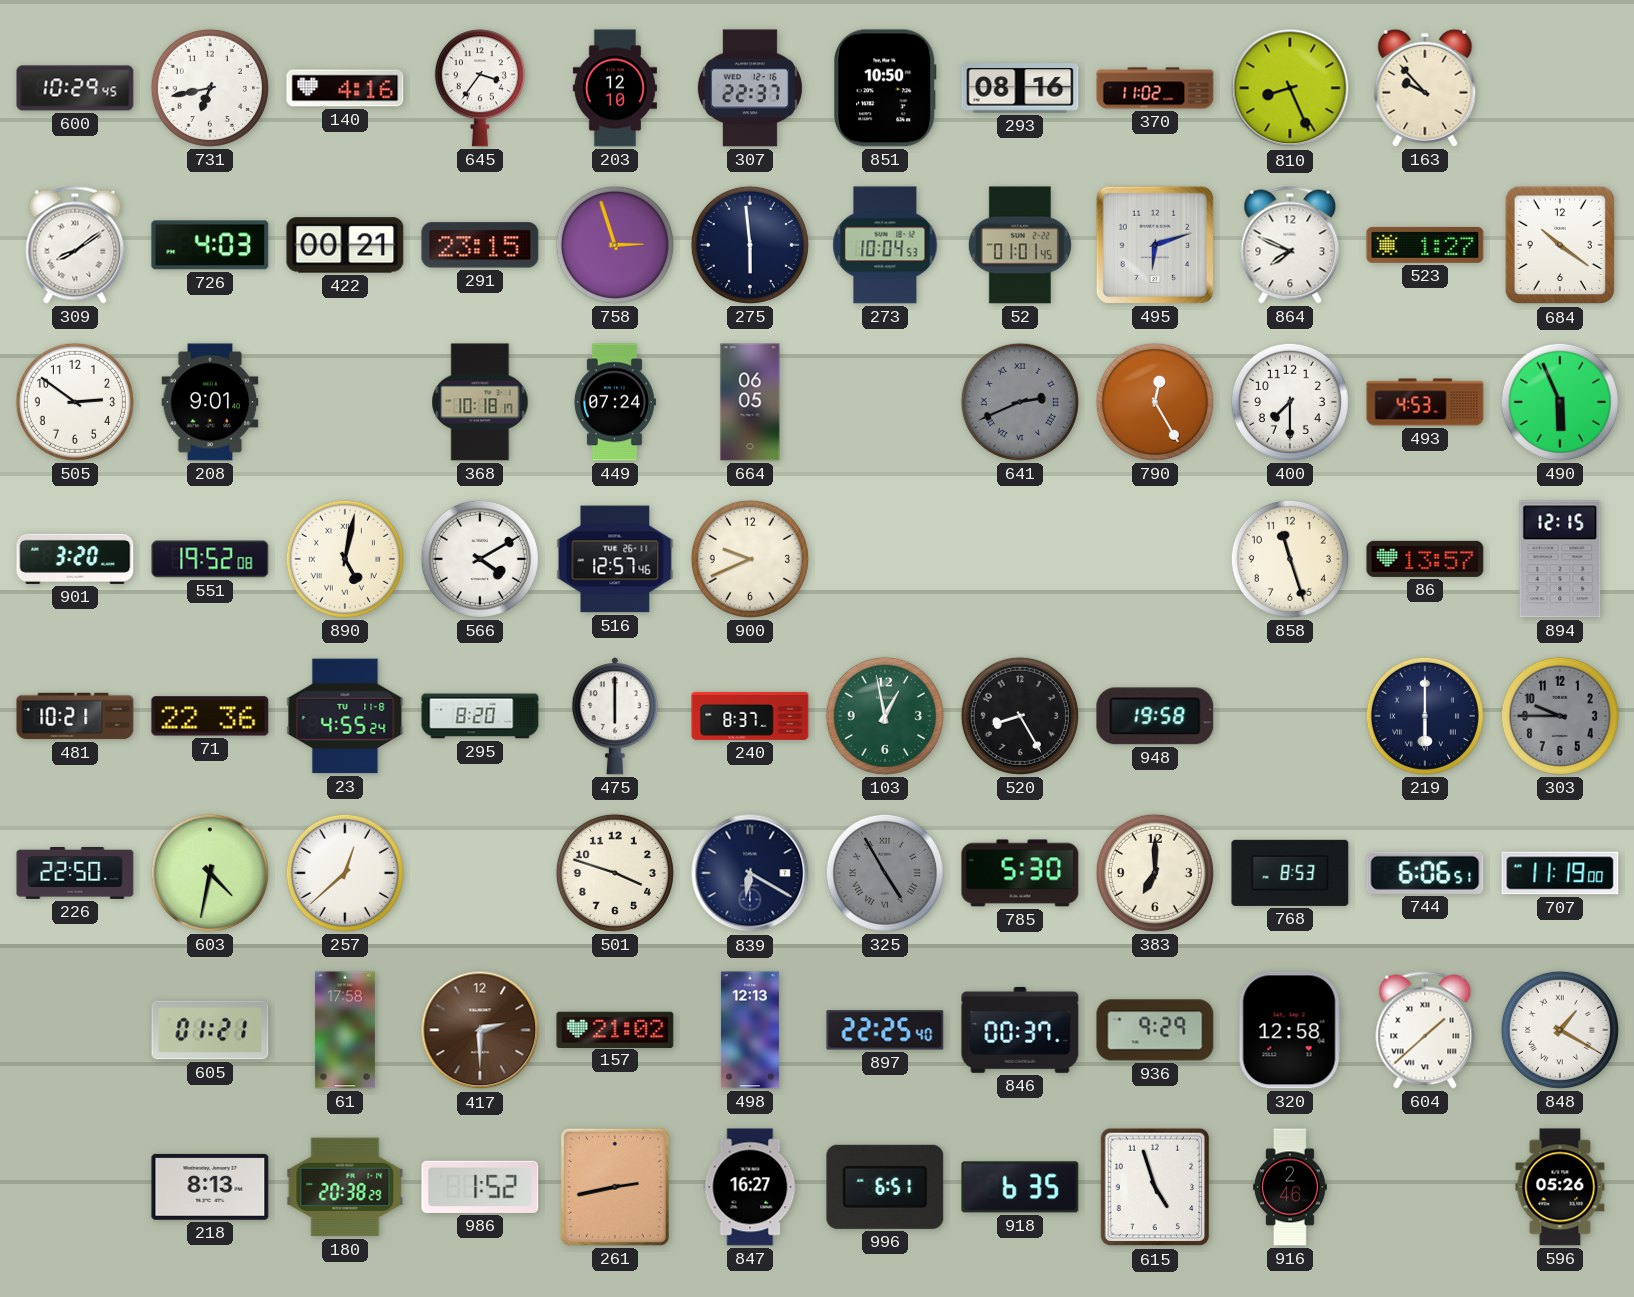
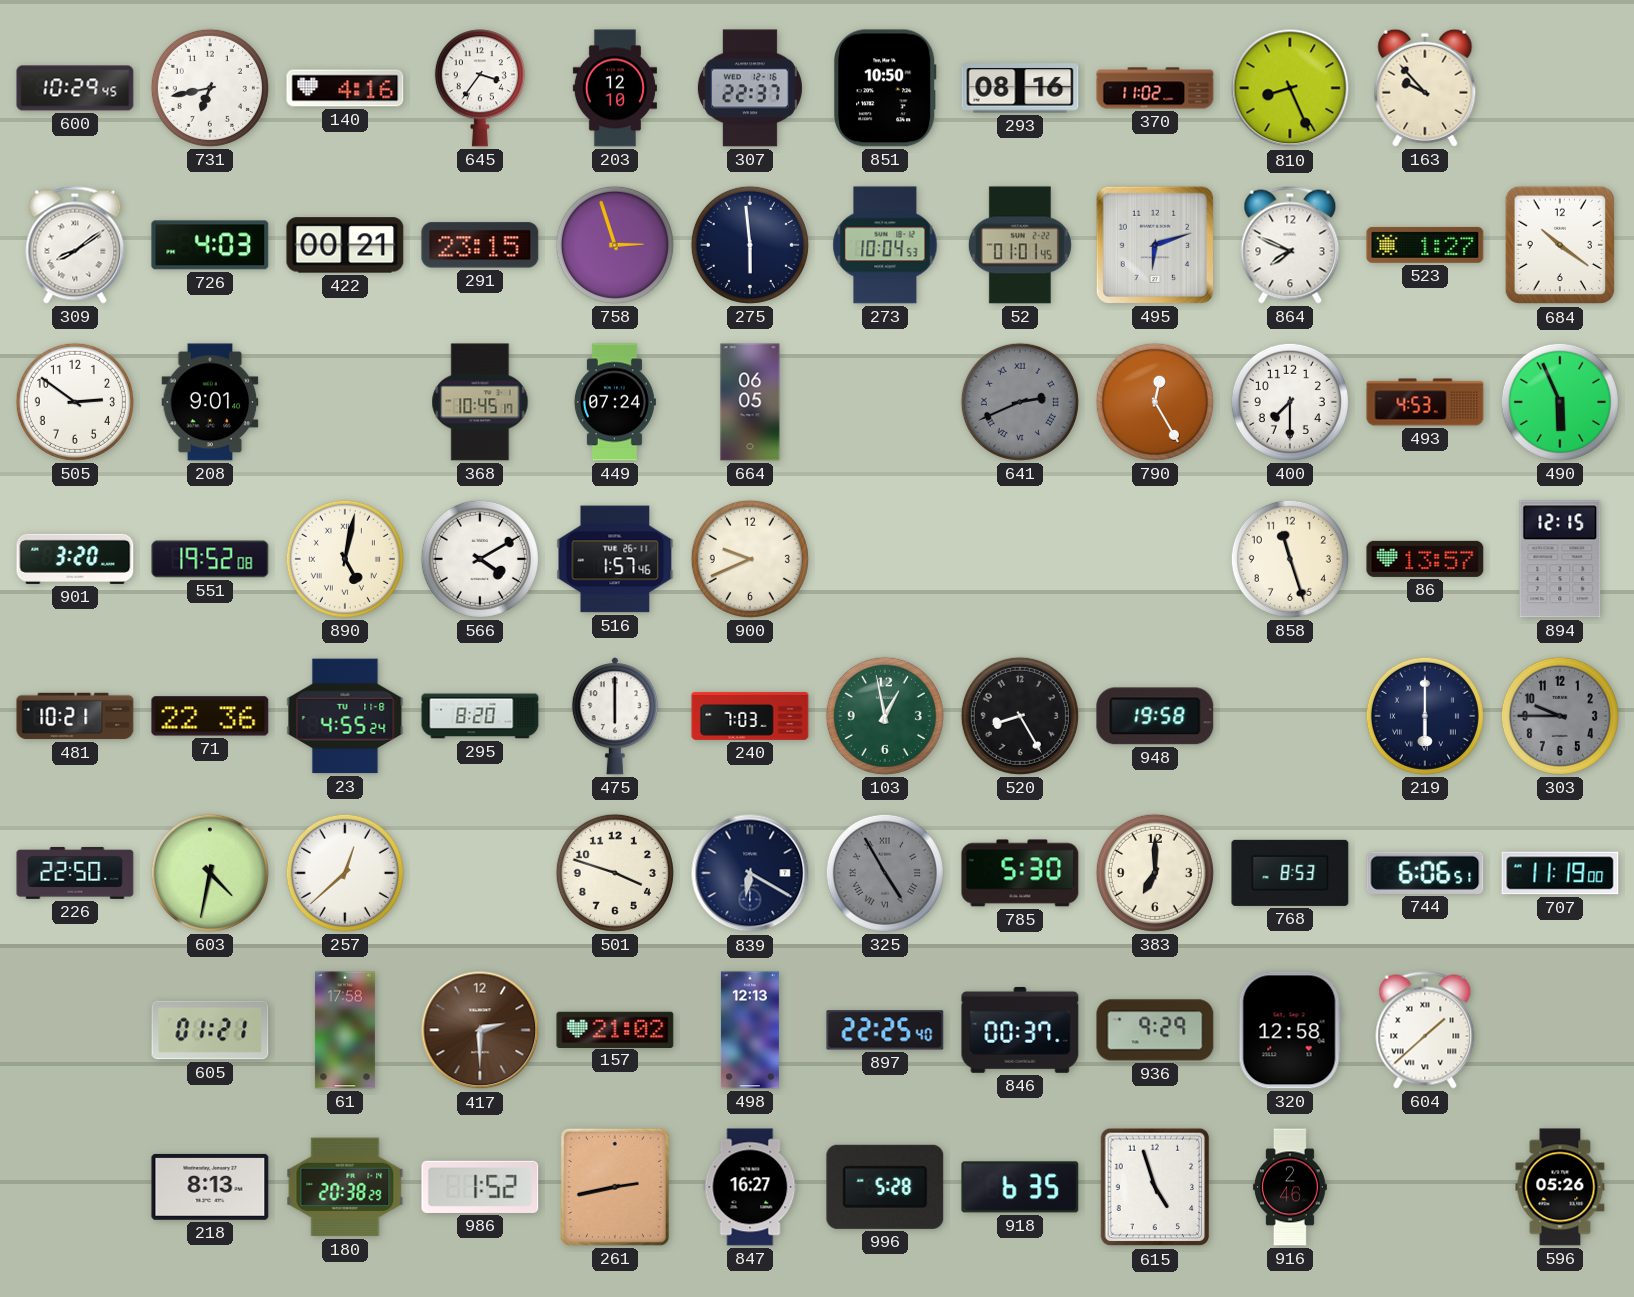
368: 10:18 -> 10:45 (480, 402)
516: 12:57 -> 1:57 (615, 559)
240: 8:37 -> 7:03 (750, 716)
848: 1:20 -> none (1560, 1030)
996: 6:51 -> 5:28 (885, 1187)
